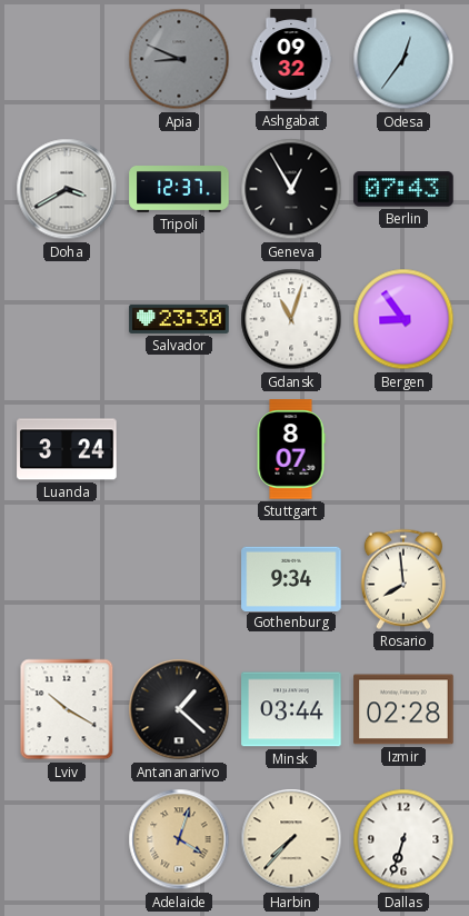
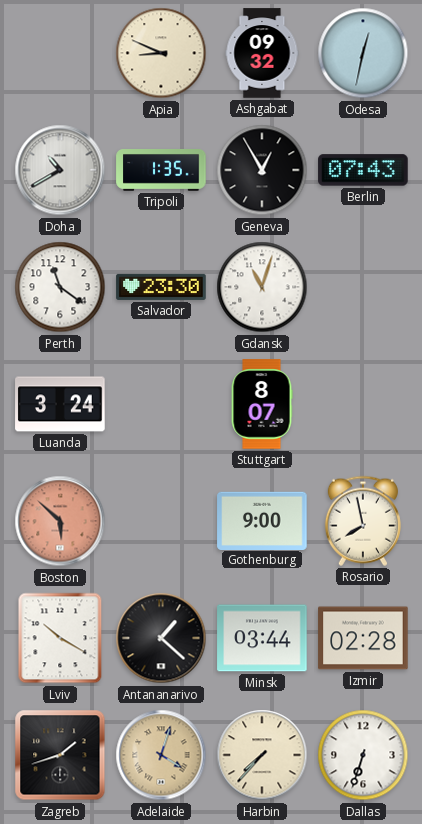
Apia dial: grey -> cream (161, 53)
Odesa: 12:36 -> 12:32 (363, 53)
Doha: 3:40 -> 10:40 (60, 170)
Tripoli: 12:37 -> 1:35 (161, 171)
Perth: none -> 11:21 (60, 287)
Bergen: 8:54 -> none (403, 319)
Boston: none -> 5:52 (60, 521)
Gothenburg: 9:34 -> 9:00 (262, 520)
Rosario: 7:59 -> 7:58 (363, 521)
Zagreb: none -> 1:42 (60, 755)
